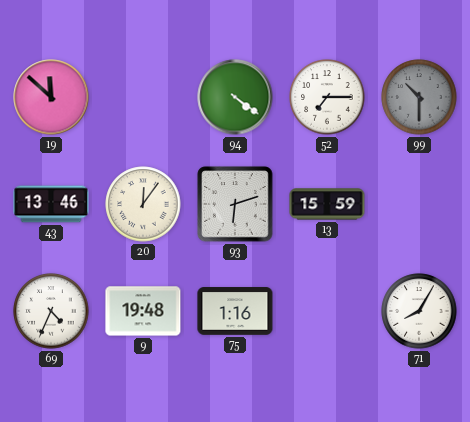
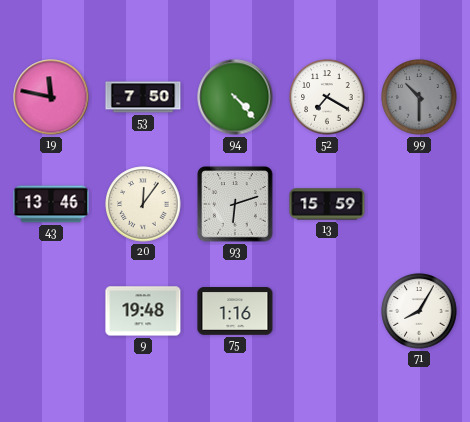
19: 11:52 -> 11:47 (51, 97)
53: none -> 7:50 (143, 97)
94: 4:21 -> 4:23 (235, 97)
52: 7:15 -> 7:20 (327, 97)
69: 4:34 -> none (51, 311)
